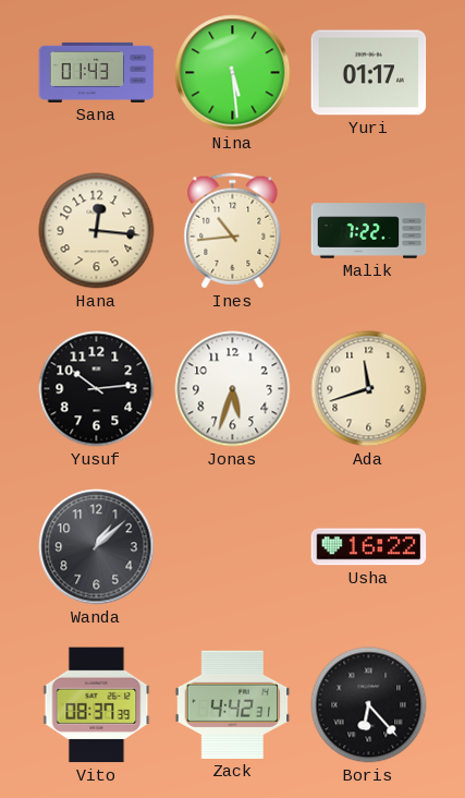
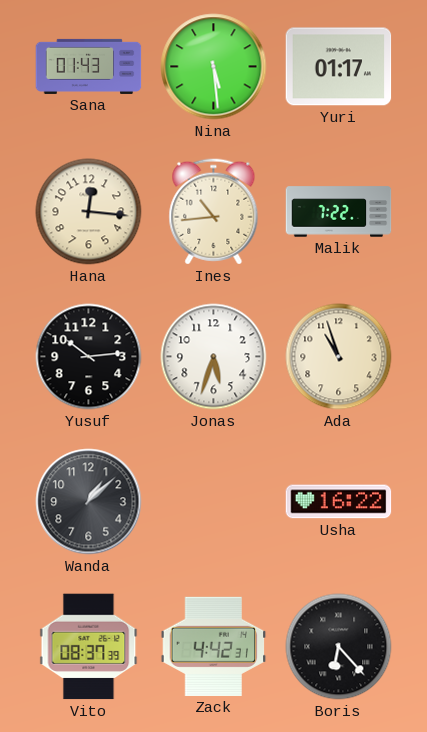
Ada: 11:42 -> 10:57 (339, 357)
